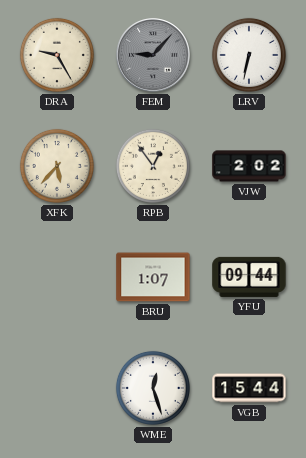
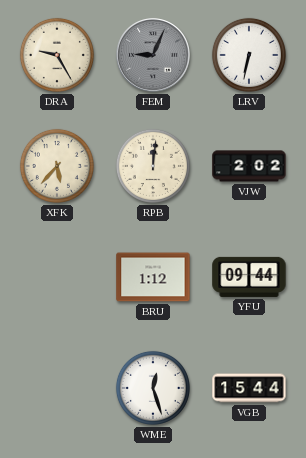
FEM: 9:07 -> 9:04 (153, 55)
RPB: 12:54 -> 12:01 (153, 166)
BRU: 1:07 -> 1:12 (153, 277)
